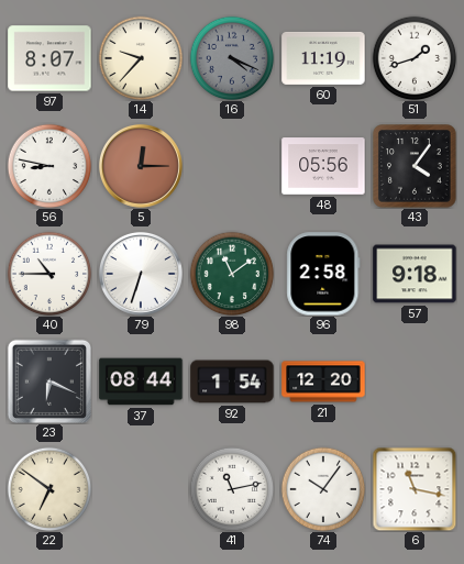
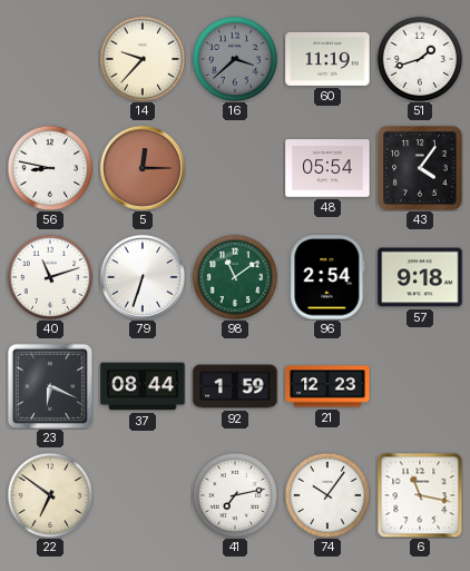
97: 8:07 -> none (49, 58)
16: 4:19 -> 3:38 (235, 59)
48: 05:56 -> 05:54 (327, 168)
40: 10:45 -> 11:12 (50, 277)
96: 2:58 -> 2:54 (327, 277)
92: 1:54 -> 1:59 (235, 386)
21: 12:20 -> 12:23 (327, 386)
41: 11:13 -> 7:13 (235, 495)
